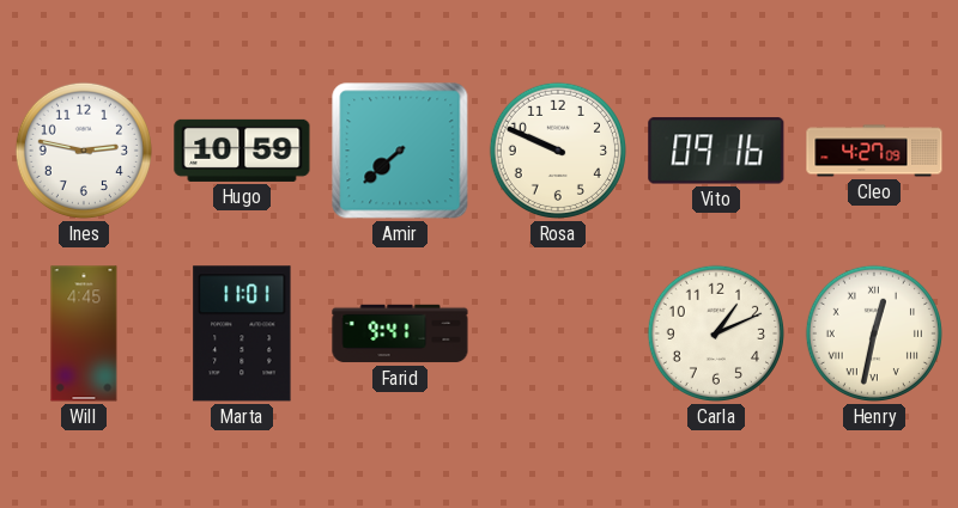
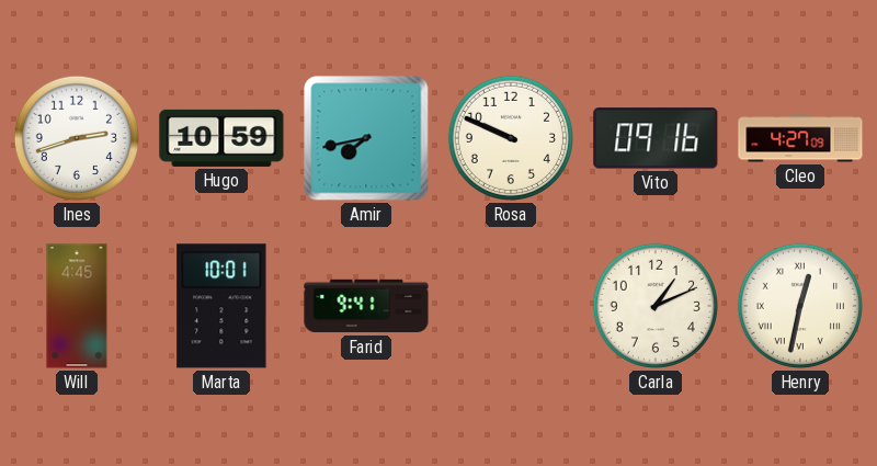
Ines: 2:47 -> 2:42 (77, 138)
Amir: 7:38 -> 7:43 (366, 138)
Marta: 11:01 -> 10:01 (221, 306)
